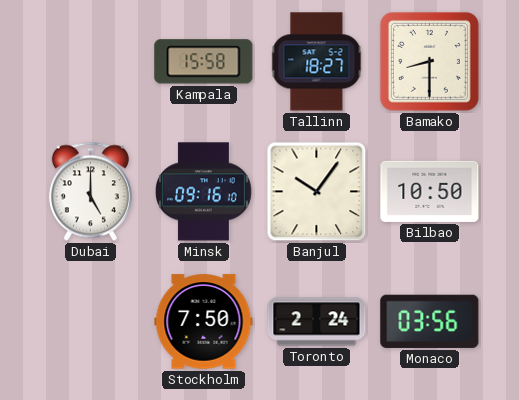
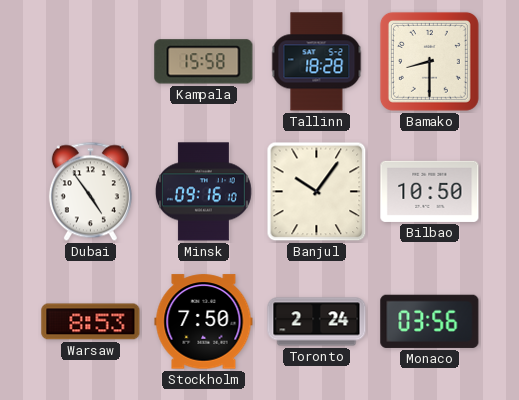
Tallinn: 18:27 -> 18:28 (317, 62)
Dubai: 5:00 -> 4:54 (90, 192)
Warsaw: none -> 8:53 (91, 322)
